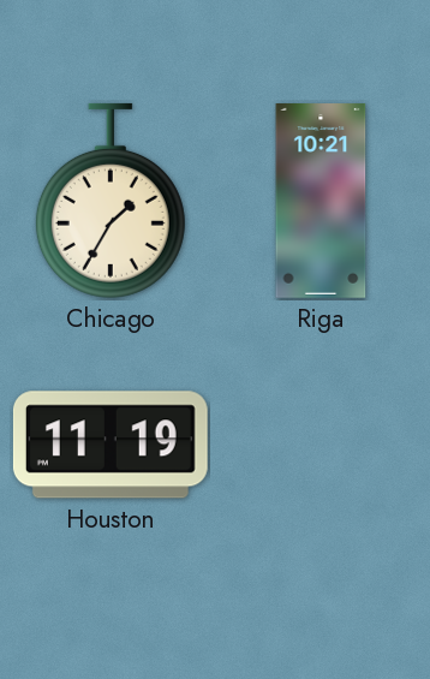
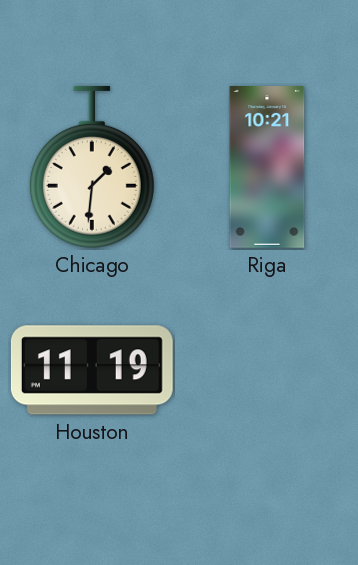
Chicago: 1:35 -> 1:31 (92, 167)
